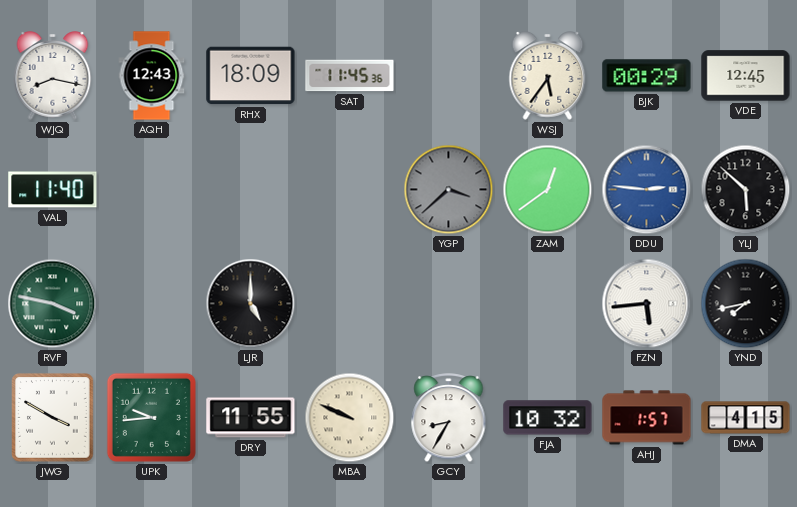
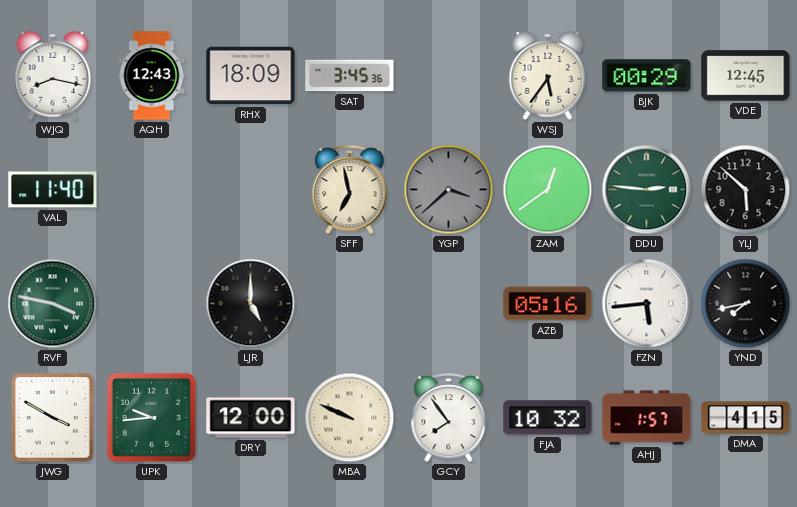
SAT: 11:45 -> 3:45 (350, 76)
SFF: none -> 6:58 (350, 190)
DDU dial: blue -> green (647, 190)
AZB: none -> 05:16 (548, 304)
DRY: 11:55 -> 12:00 (251, 418)
GCY: 8:35 -> 7:54 (449, 418)
